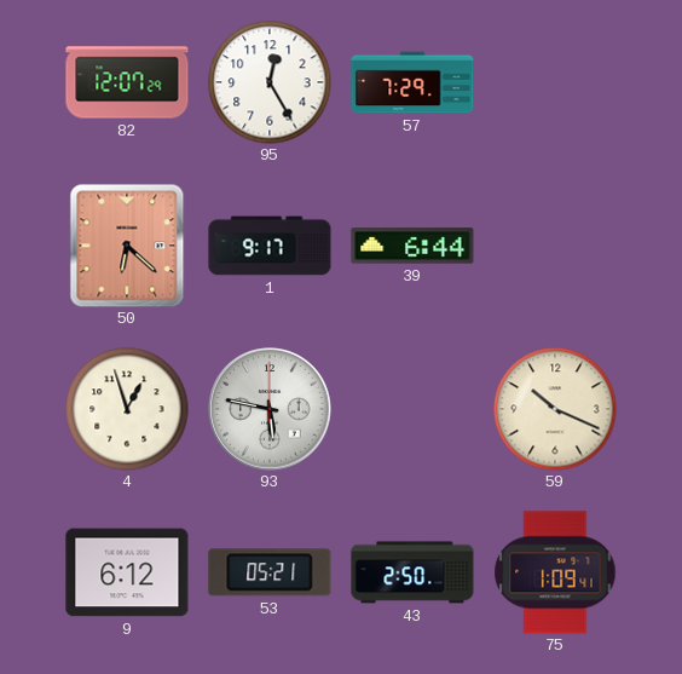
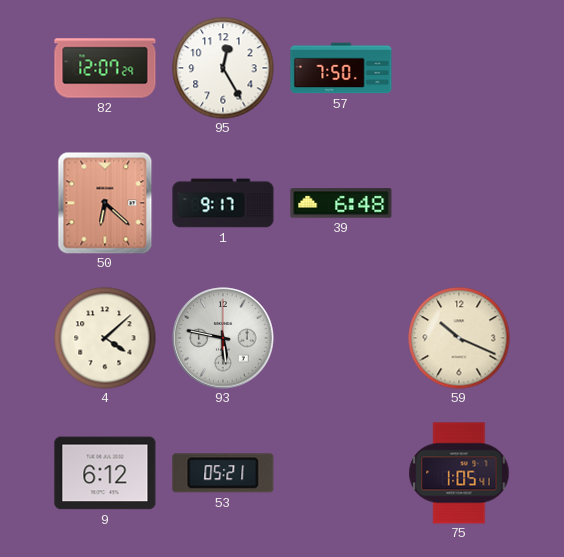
57: 7:29 -> 7:50 (341, 68)
39: 6:44 -> 6:48 (341, 203)
4: 12:57 -> 4:08 (105, 338)
43: 2:50 -> none (412, 572)
75: 1:09 -> 1:05 (459, 473)
